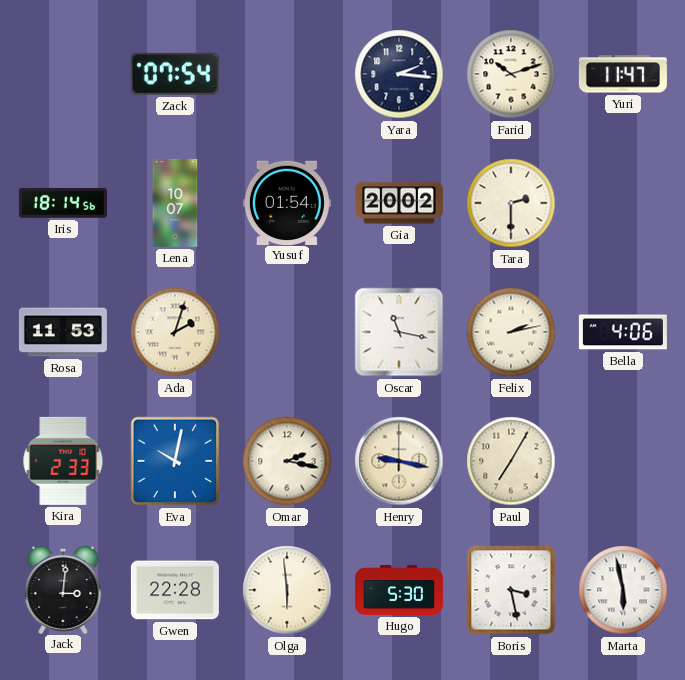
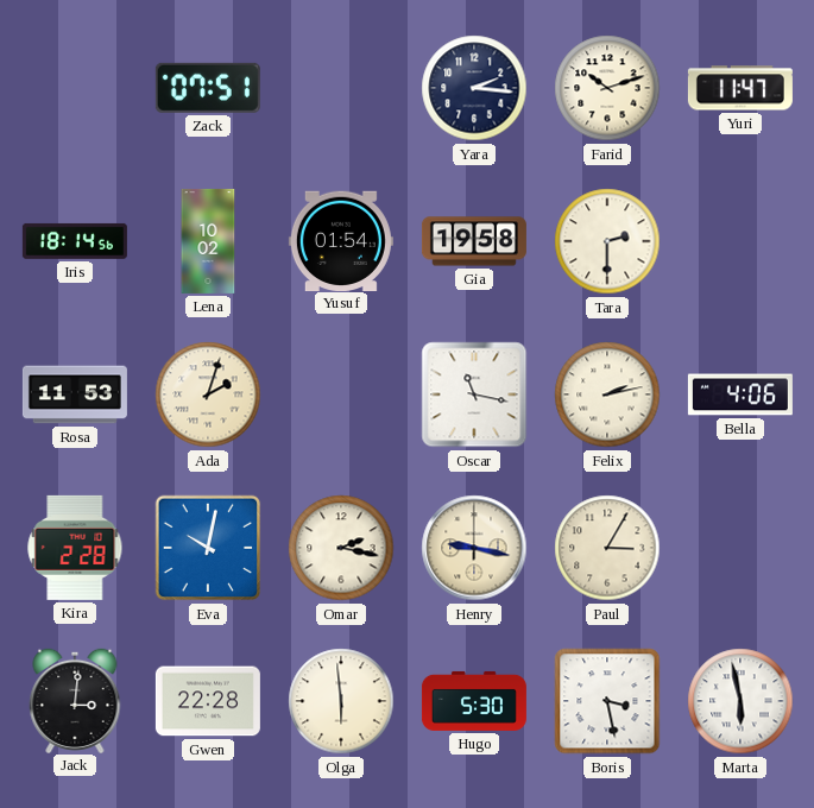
Zack: 07:54 -> 07:51 (208, 88)
Lena: 10:07 -> 10:02 (208, 241)
Gia: 20:02 -> 19:58 (474, 241)
Kira: 2:33 -> 2:28 (75, 548)
Paul: 7:05 -> 3:05 (607, 548)
